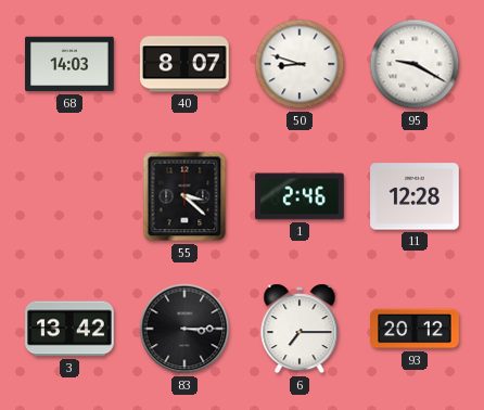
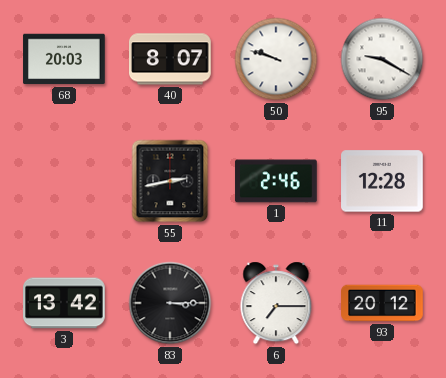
68: 14:03 -> 20:03 (64, 59)
50: 8:48 -> 9:48 (276, 59)
55: 3:22 -> 2:43 (170, 181)
